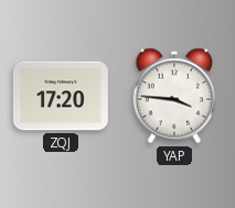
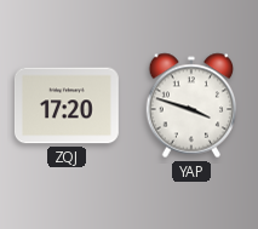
YAP: 3:46 -> 3:48 (191, 105)
